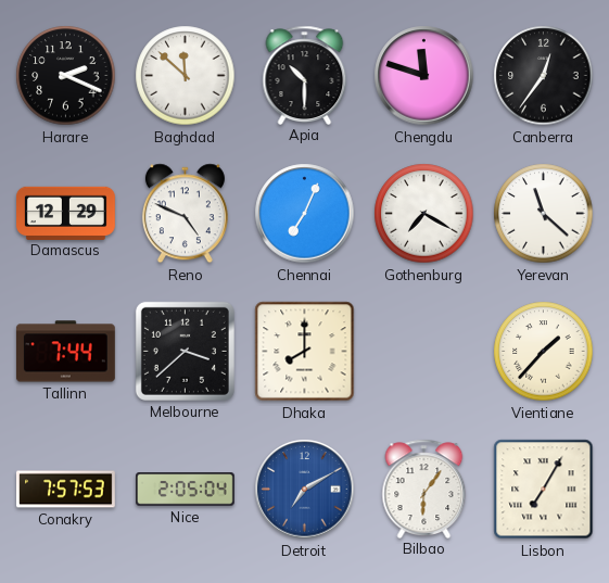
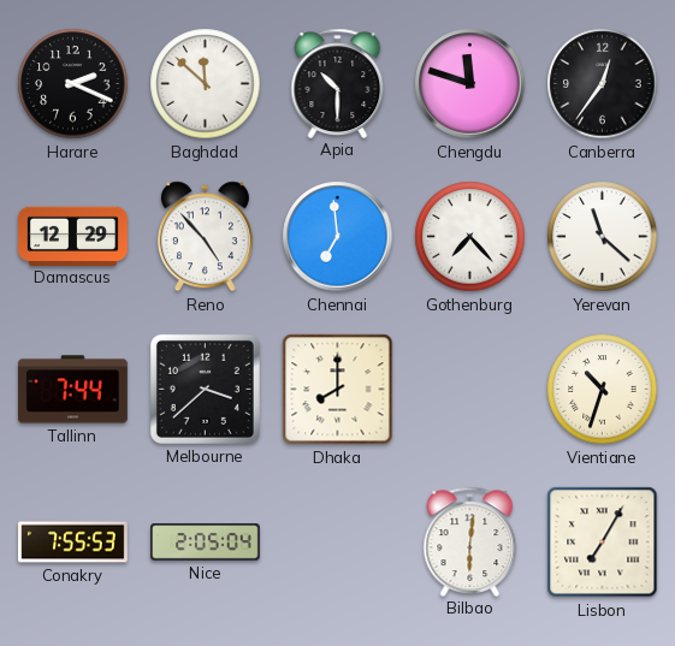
Reno: 4:49 -> 4:53 (205, 237)
Chennai: 7:04 -> 6:59 (338, 237)
Gothenburg: 7:20 -> 7:23 (470, 237)
Vientiane: 1:37 -> 10:33 (603, 390)
Conakry: 7:57 -> 7:55 (73, 543)
Detroit: 7:10 -> none (305, 490)
Bilbao: 6:06 -> 6:01 (470, 541)
